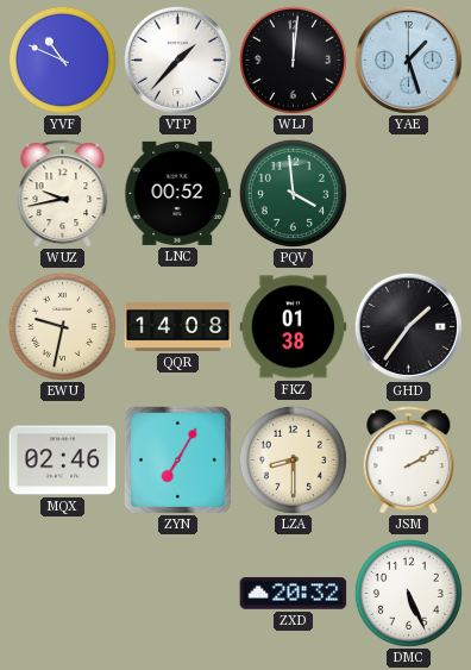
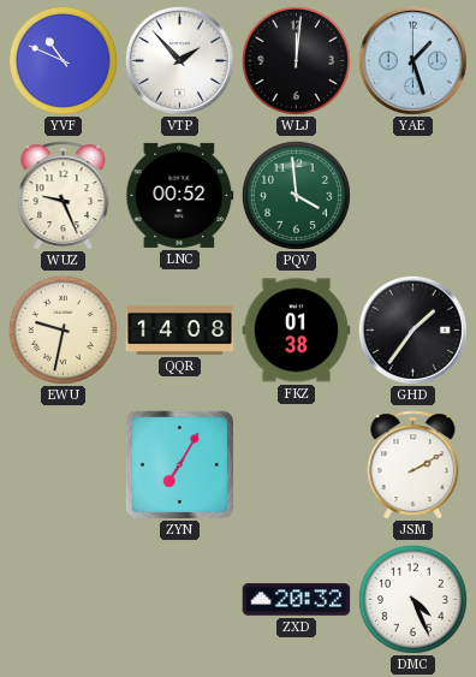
VTP: 1:37 -> 1:53 (179, 60)
WUZ: 9:43 -> 9:26 (64, 196)
MQX: 02:46 -> none (63, 461)
LZA: 8:30 -> none (293, 459)
DMC: 5:26 -> 4:26 (412, 599)
